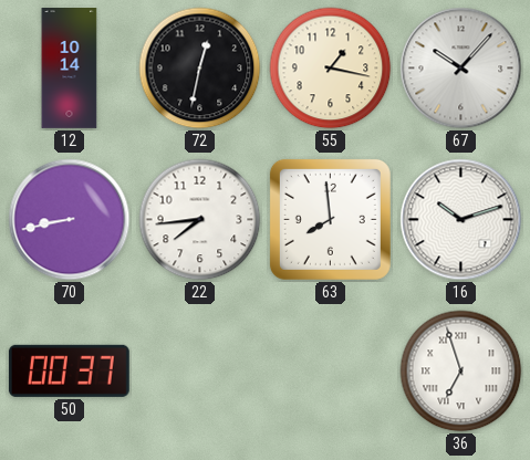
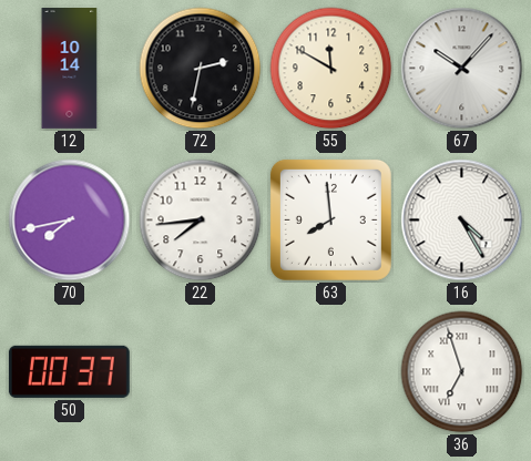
72: 12:32 -> 2:32 (201, 69)
55: 1:17 -> 11:50 (331, 69)
70: 8:43 -> 7:43 (70, 221)
16: 10:12 -> 4:25 (462, 221)
